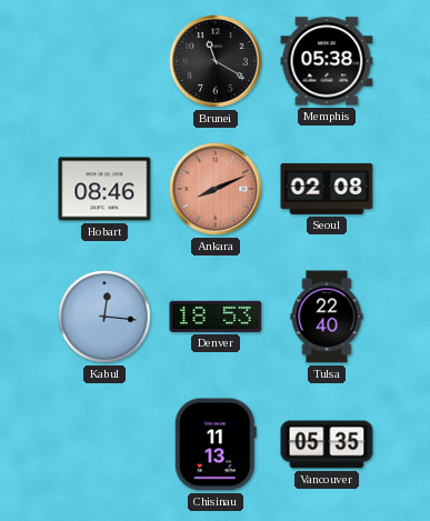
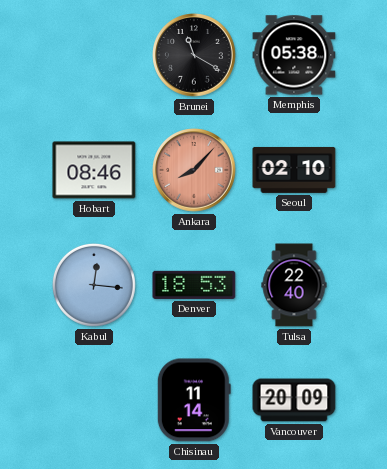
Ankara: 8:11 -> 8:07 (194, 170)
Seoul: 02:08 -> 02:10 (294, 170)
Chisinau: 11:13 -> 11:14 (194, 400)
Vancouver: 05:35 -> 20:09 (294, 400)
